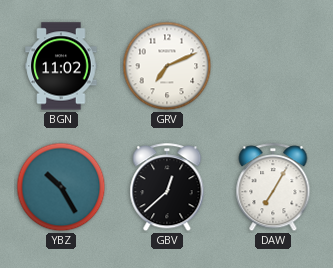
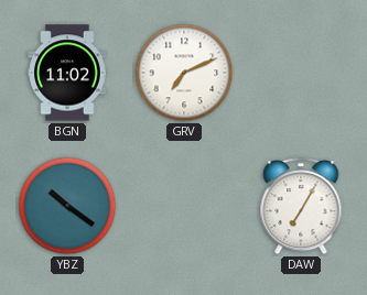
YBZ: 10:25 -> 10:21 (67, 206)
GBV: 12:38 -> none (167, 188)
